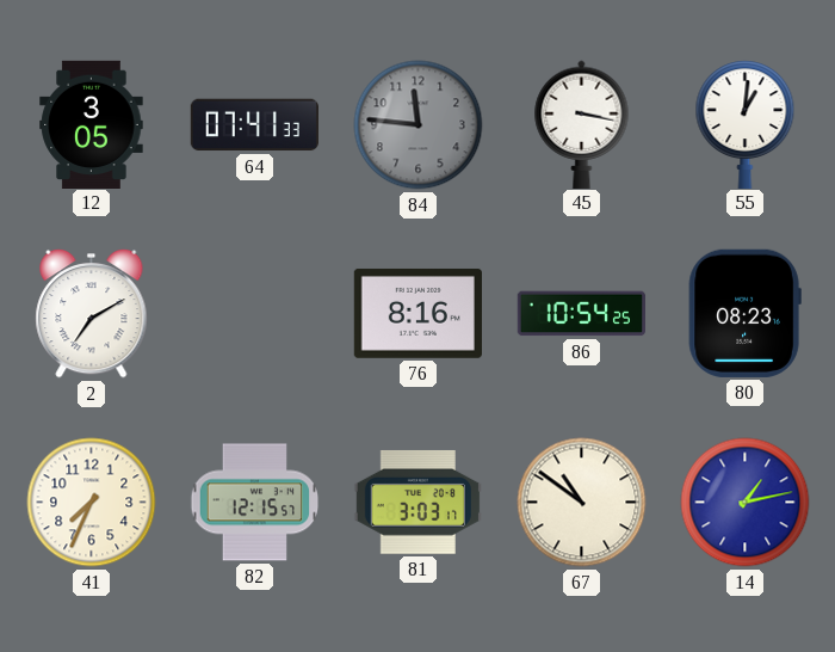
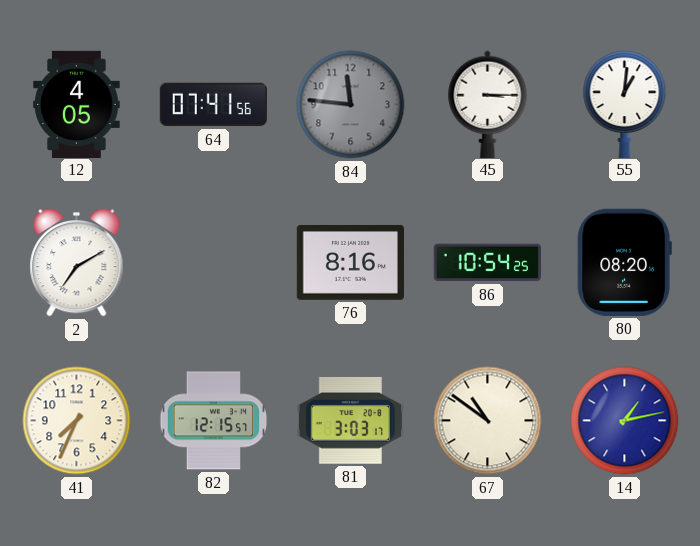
12: 3:05 -> 4:05 (77, 104)
64: 07:41:33 -> 07:41:56 (213, 105)
45: 3:17 -> 3:15 (488, 104)
80: 08:23 -> 08:20 (624, 262)
